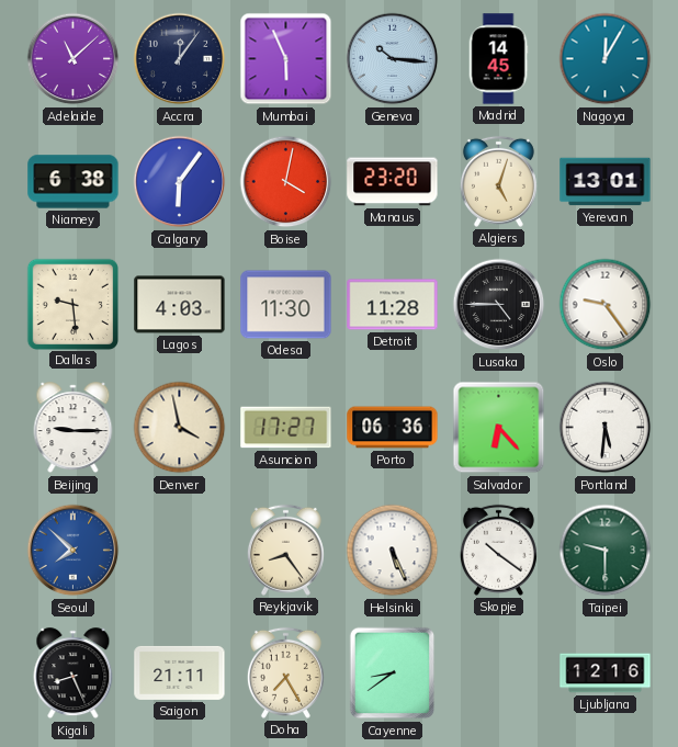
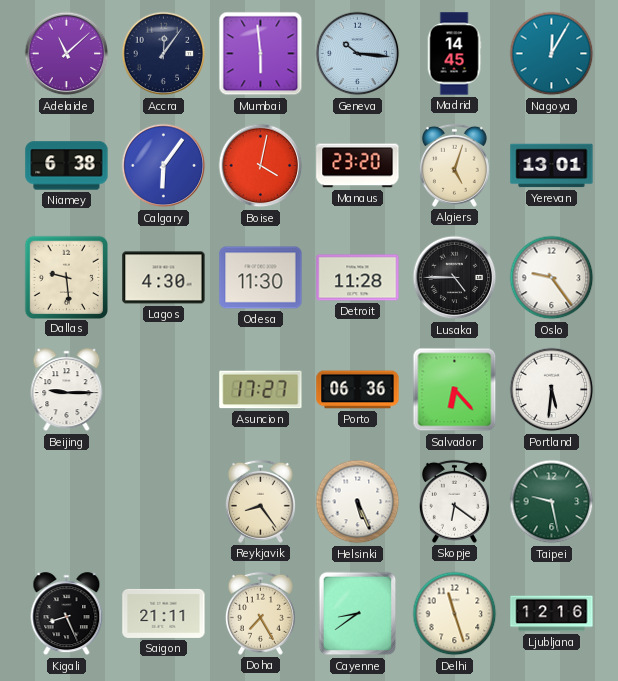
Mumbai: 5:56 -> 5:59 (261, 54)
Lagos: 4:03 -> 4:30 (164, 278)
Denver: 3:58 -> none (180, 428)
Seoul: 7:52 -> none (74, 551)
Skopje: 10:21 -> 6:21 (454, 501)
Taipei: 9:30 -> 9:28 (552, 502)
Delhi: none -> 11:27 (455, 614)
